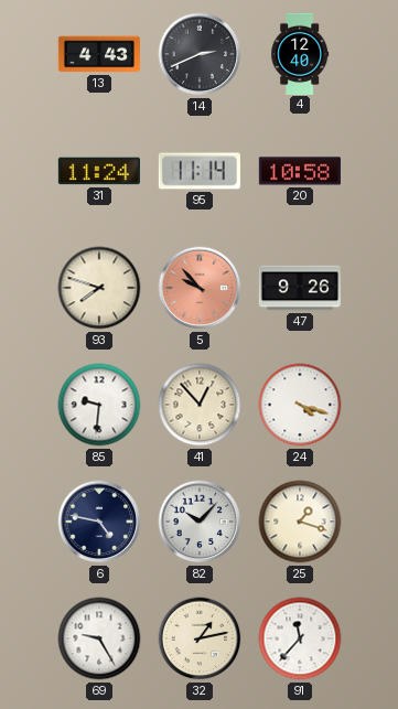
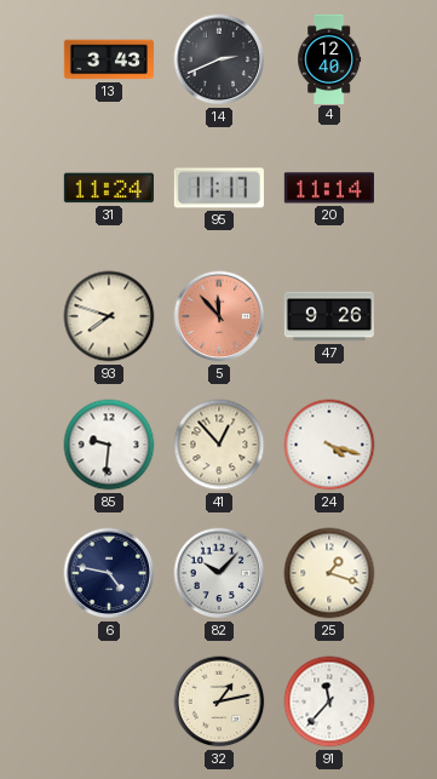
13: 4:43 -> 3:43 (109, 59)
95: 11:14 -> 11:17 (219, 188)
20: 10:58 -> 11:14 (329, 188)
5: 9:53 -> 11:53 (219, 316)
69: 9:25 -> none (99, 638)
